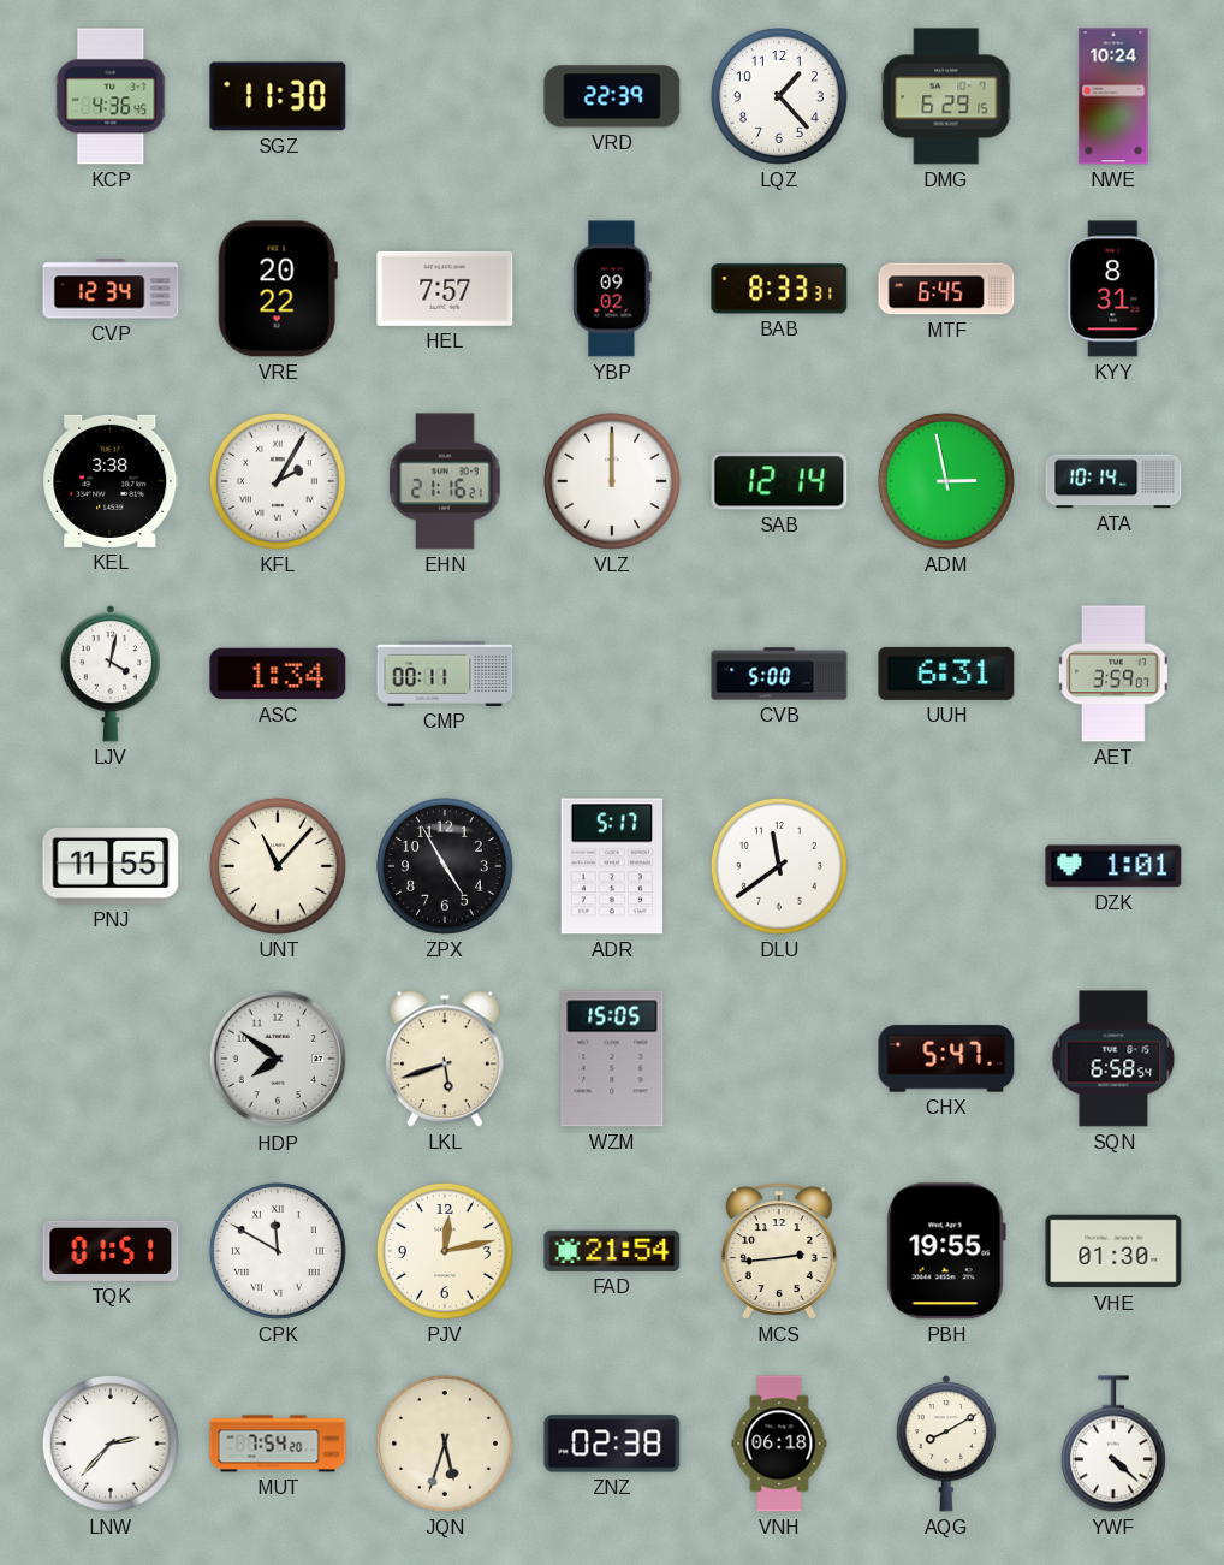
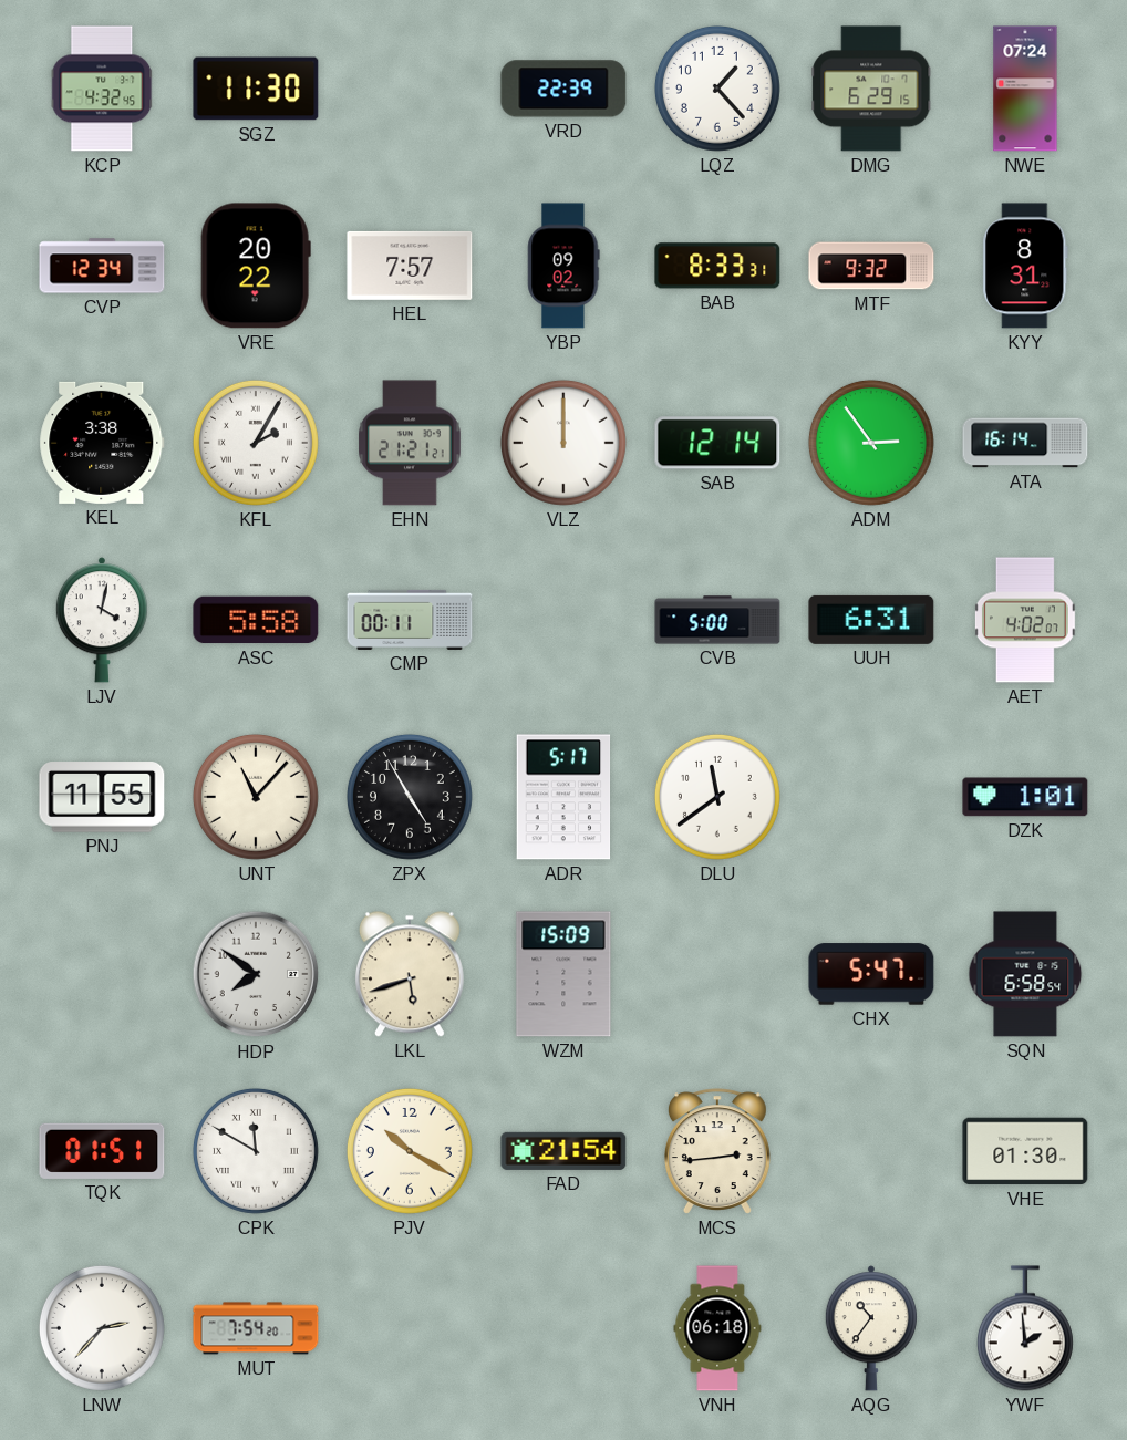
KCP: 4:36 -> 4:32 (102, 89)
NWE: 10:24 -> 07:24 (1025, 89)
MTF: 6:45 -> 9:32 (871, 266)
EHN: 21:16 -> 21:21 (410, 443)
ADM: 2:58 -> 2:54 (871, 443)
ATA: 10:14 -> 16:14 (1025, 443)
ASC: 1:34 -> 5:58 (256, 620)
AET: 3:59 -> 4:02 (1025, 620)
WZM: 15:05 -> 15:09 (563, 974)
PJV: 12:13 -> 10:20 (410, 1151)
PBH: 19:55 -> none (946, 1251)
JQN: 5:33 -> none (445, 1444)
ZNZ: 02:38 -> none (612, 1444)
AQG: 8:10 -> 10:36 (871, 1328)
YWF: 4:22 -> 1:59 (1025, 1328)
